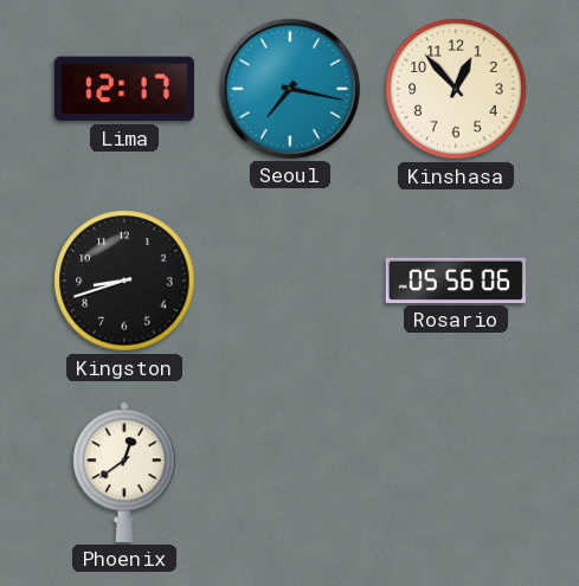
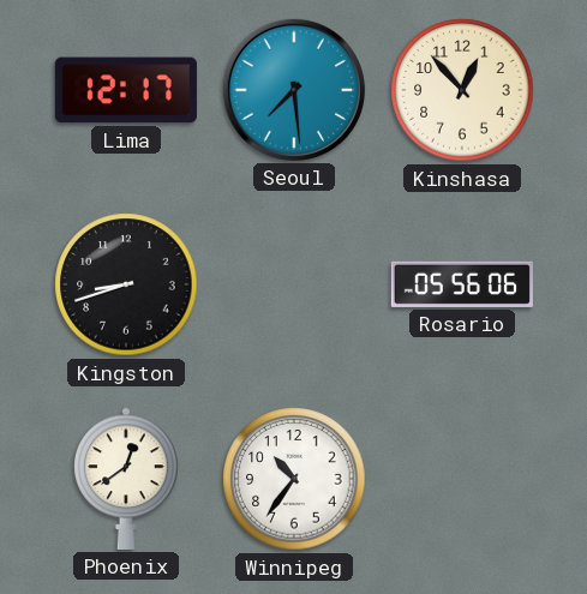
Seoul: 7:17 -> 7:29 (294, 90)
Winnipeg: none -> 10:36 (294, 479)
